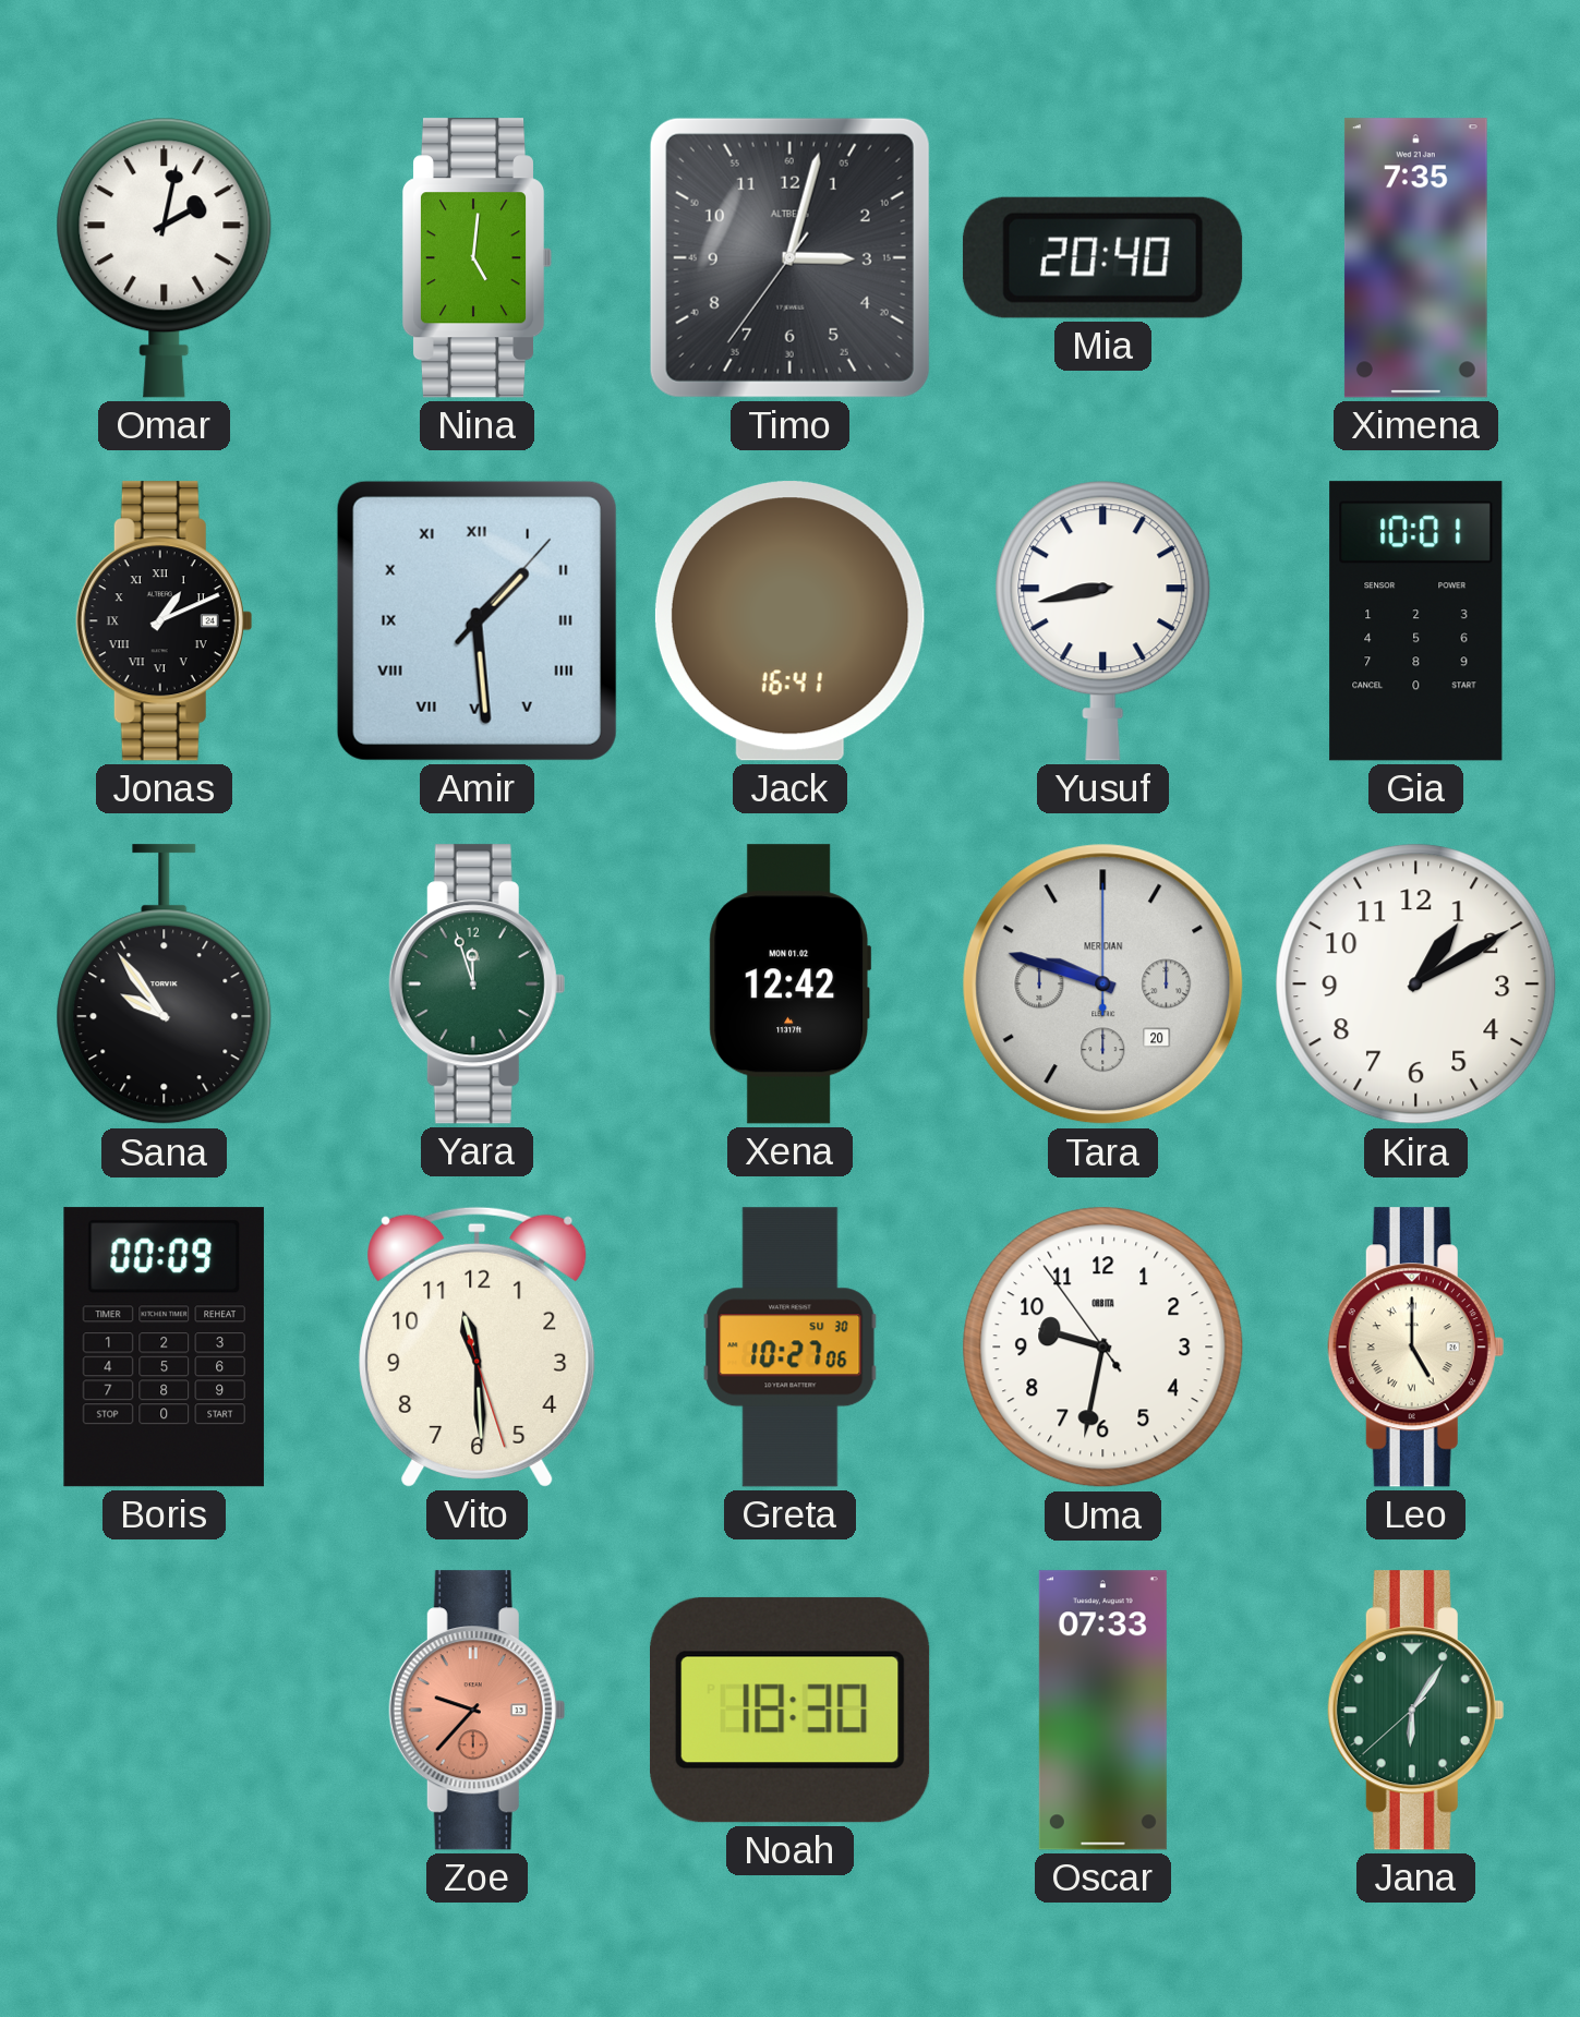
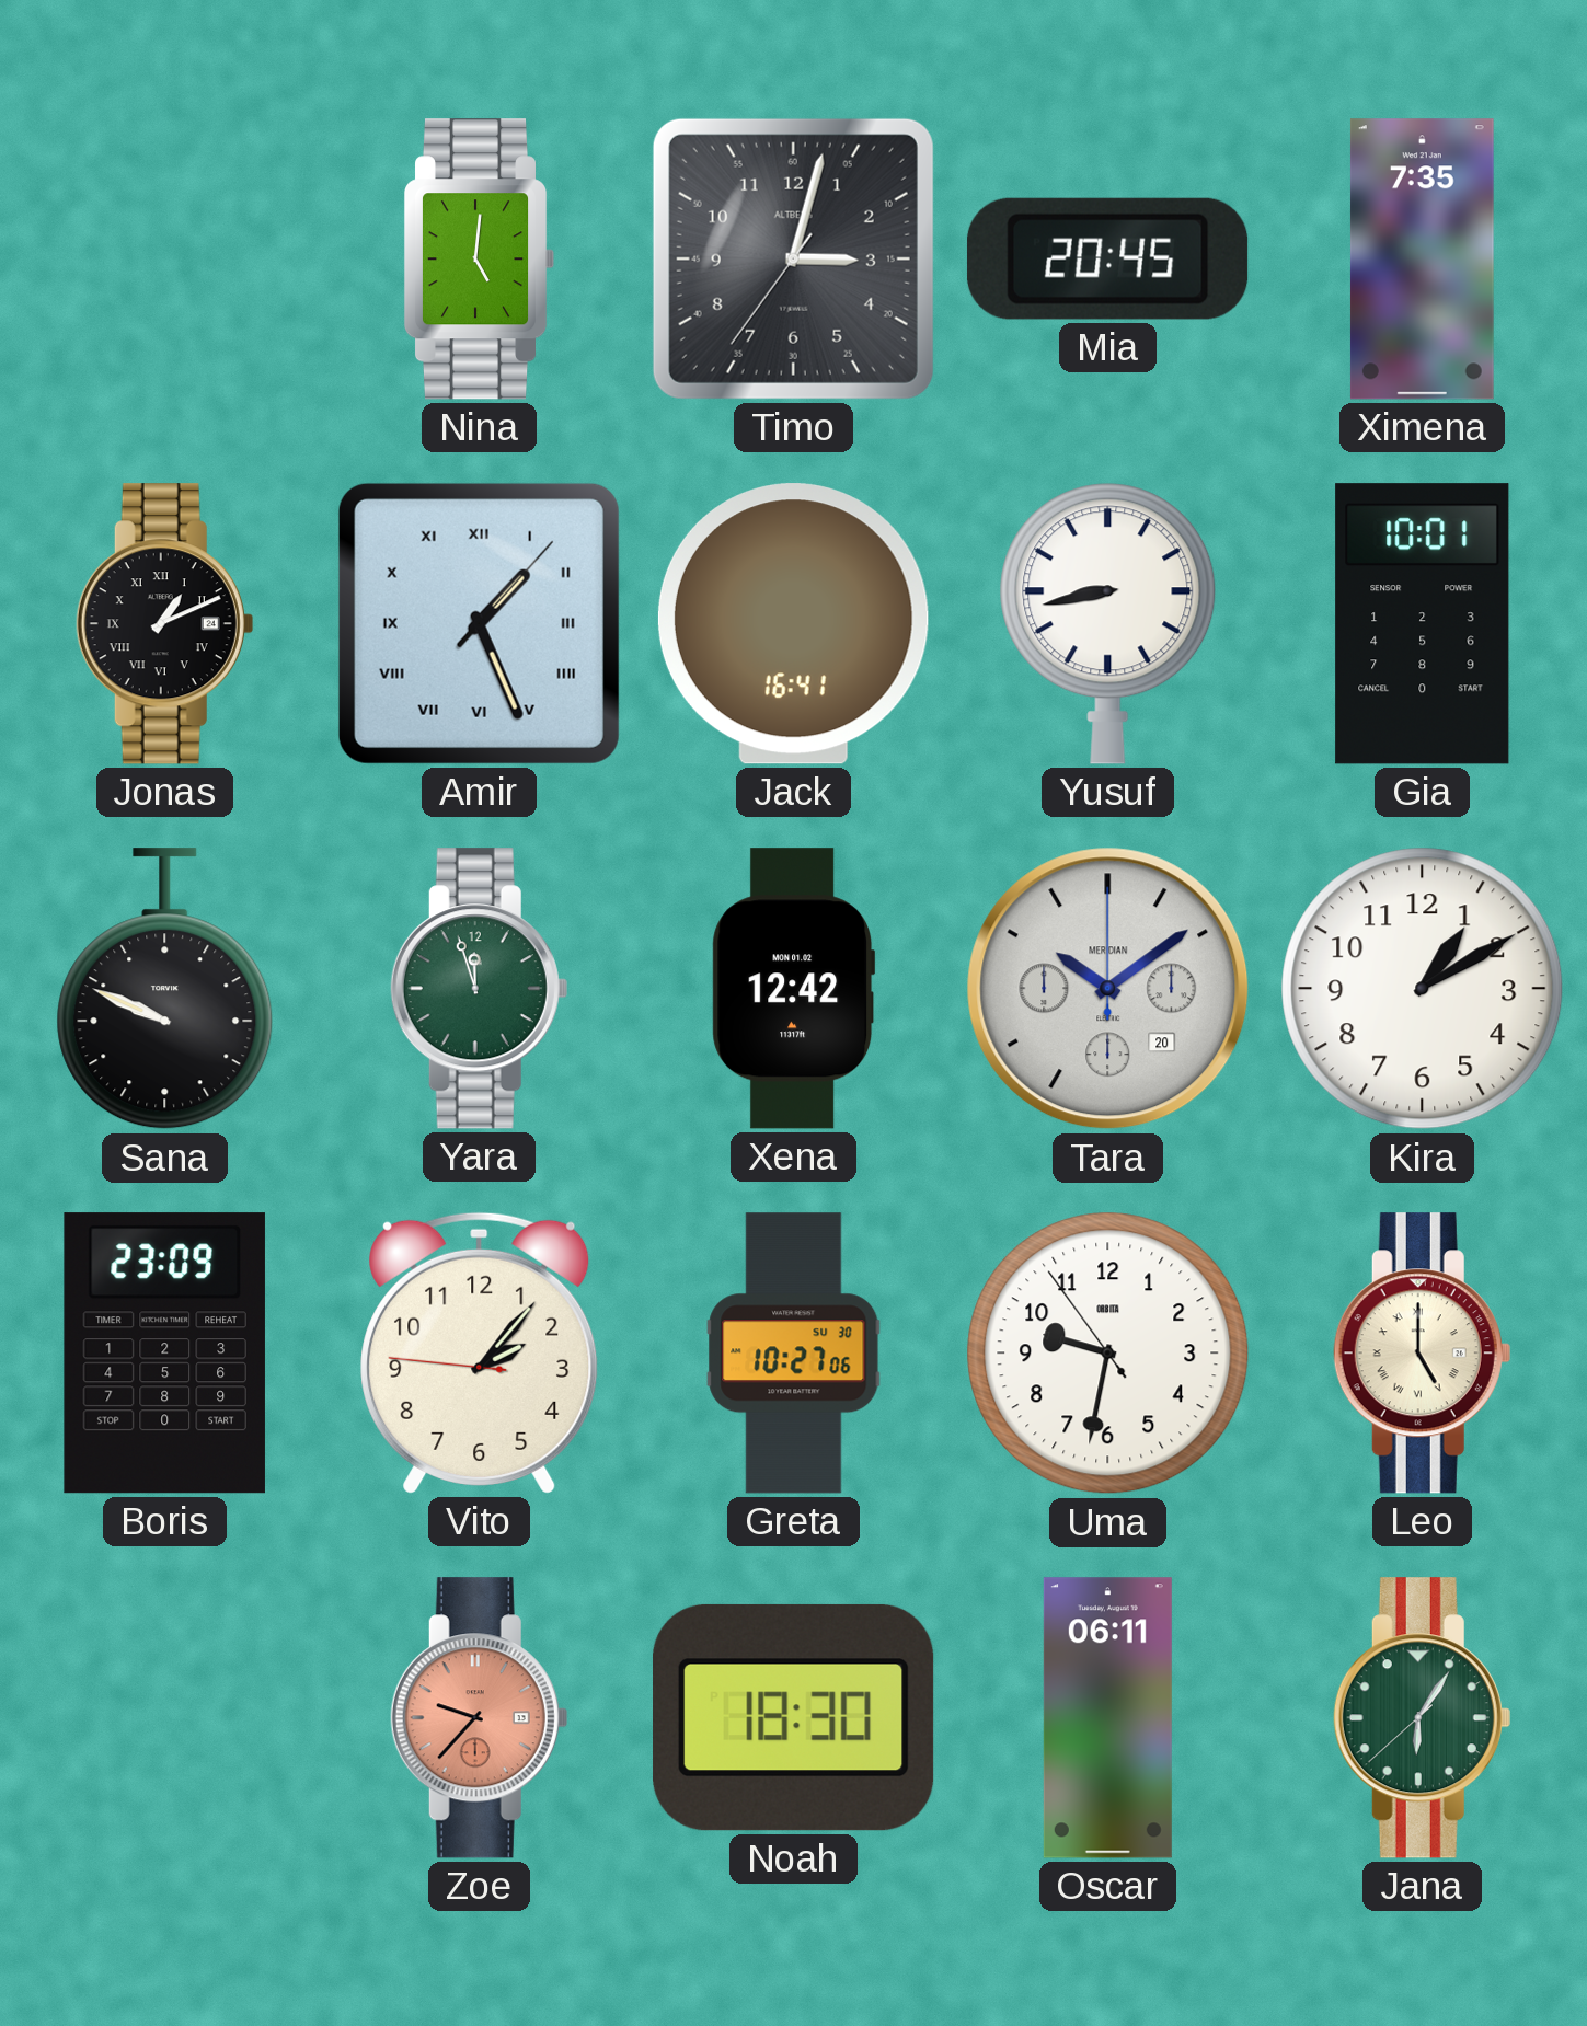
Omar: 2:02 -> none (165, 257)
Mia: 20:40 -> 20:45 (1107, 258)
Amir: 1:29 -> 1:26 (479, 623)
Sana: 9:54 -> 9:49 (165, 989)
Tara: 9:48 -> 10:09 (1108, 989)
Boris: 00:09 -> 23:09 (164, 1354)
Vito: 11:29 -> 2:06 (480, 1352)
Oscar: 07:33 -> 06:11 (1107, 1718)
